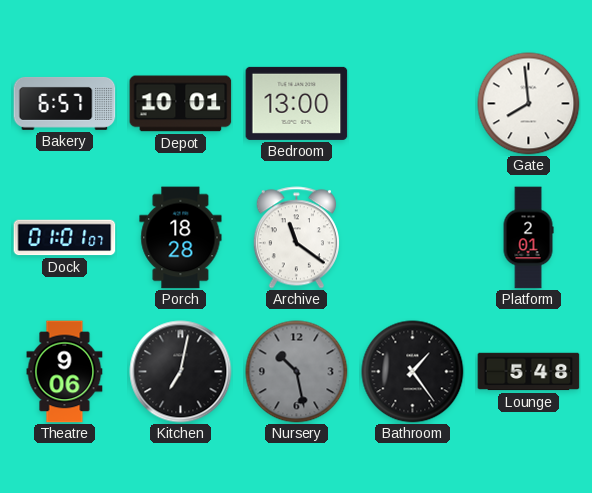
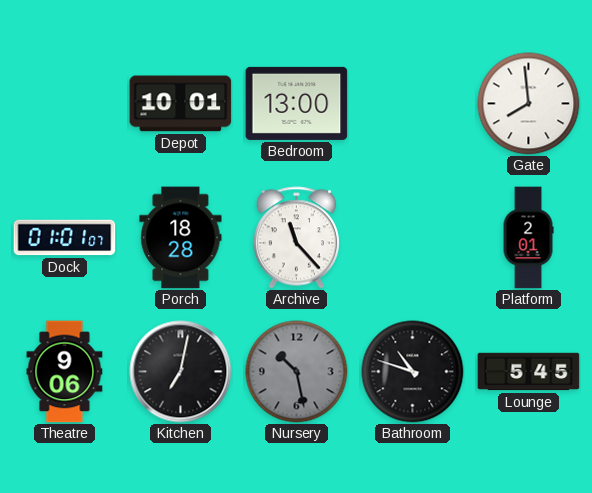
Bakery: 6:57 -> none (65, 103)
Archive: 11:21 -> 11:23 (296, 238)
Bathroom: 1:24 -> 10:48 (413, 372)
Lounge: 5:48 -> 5:45 (529, 372)
